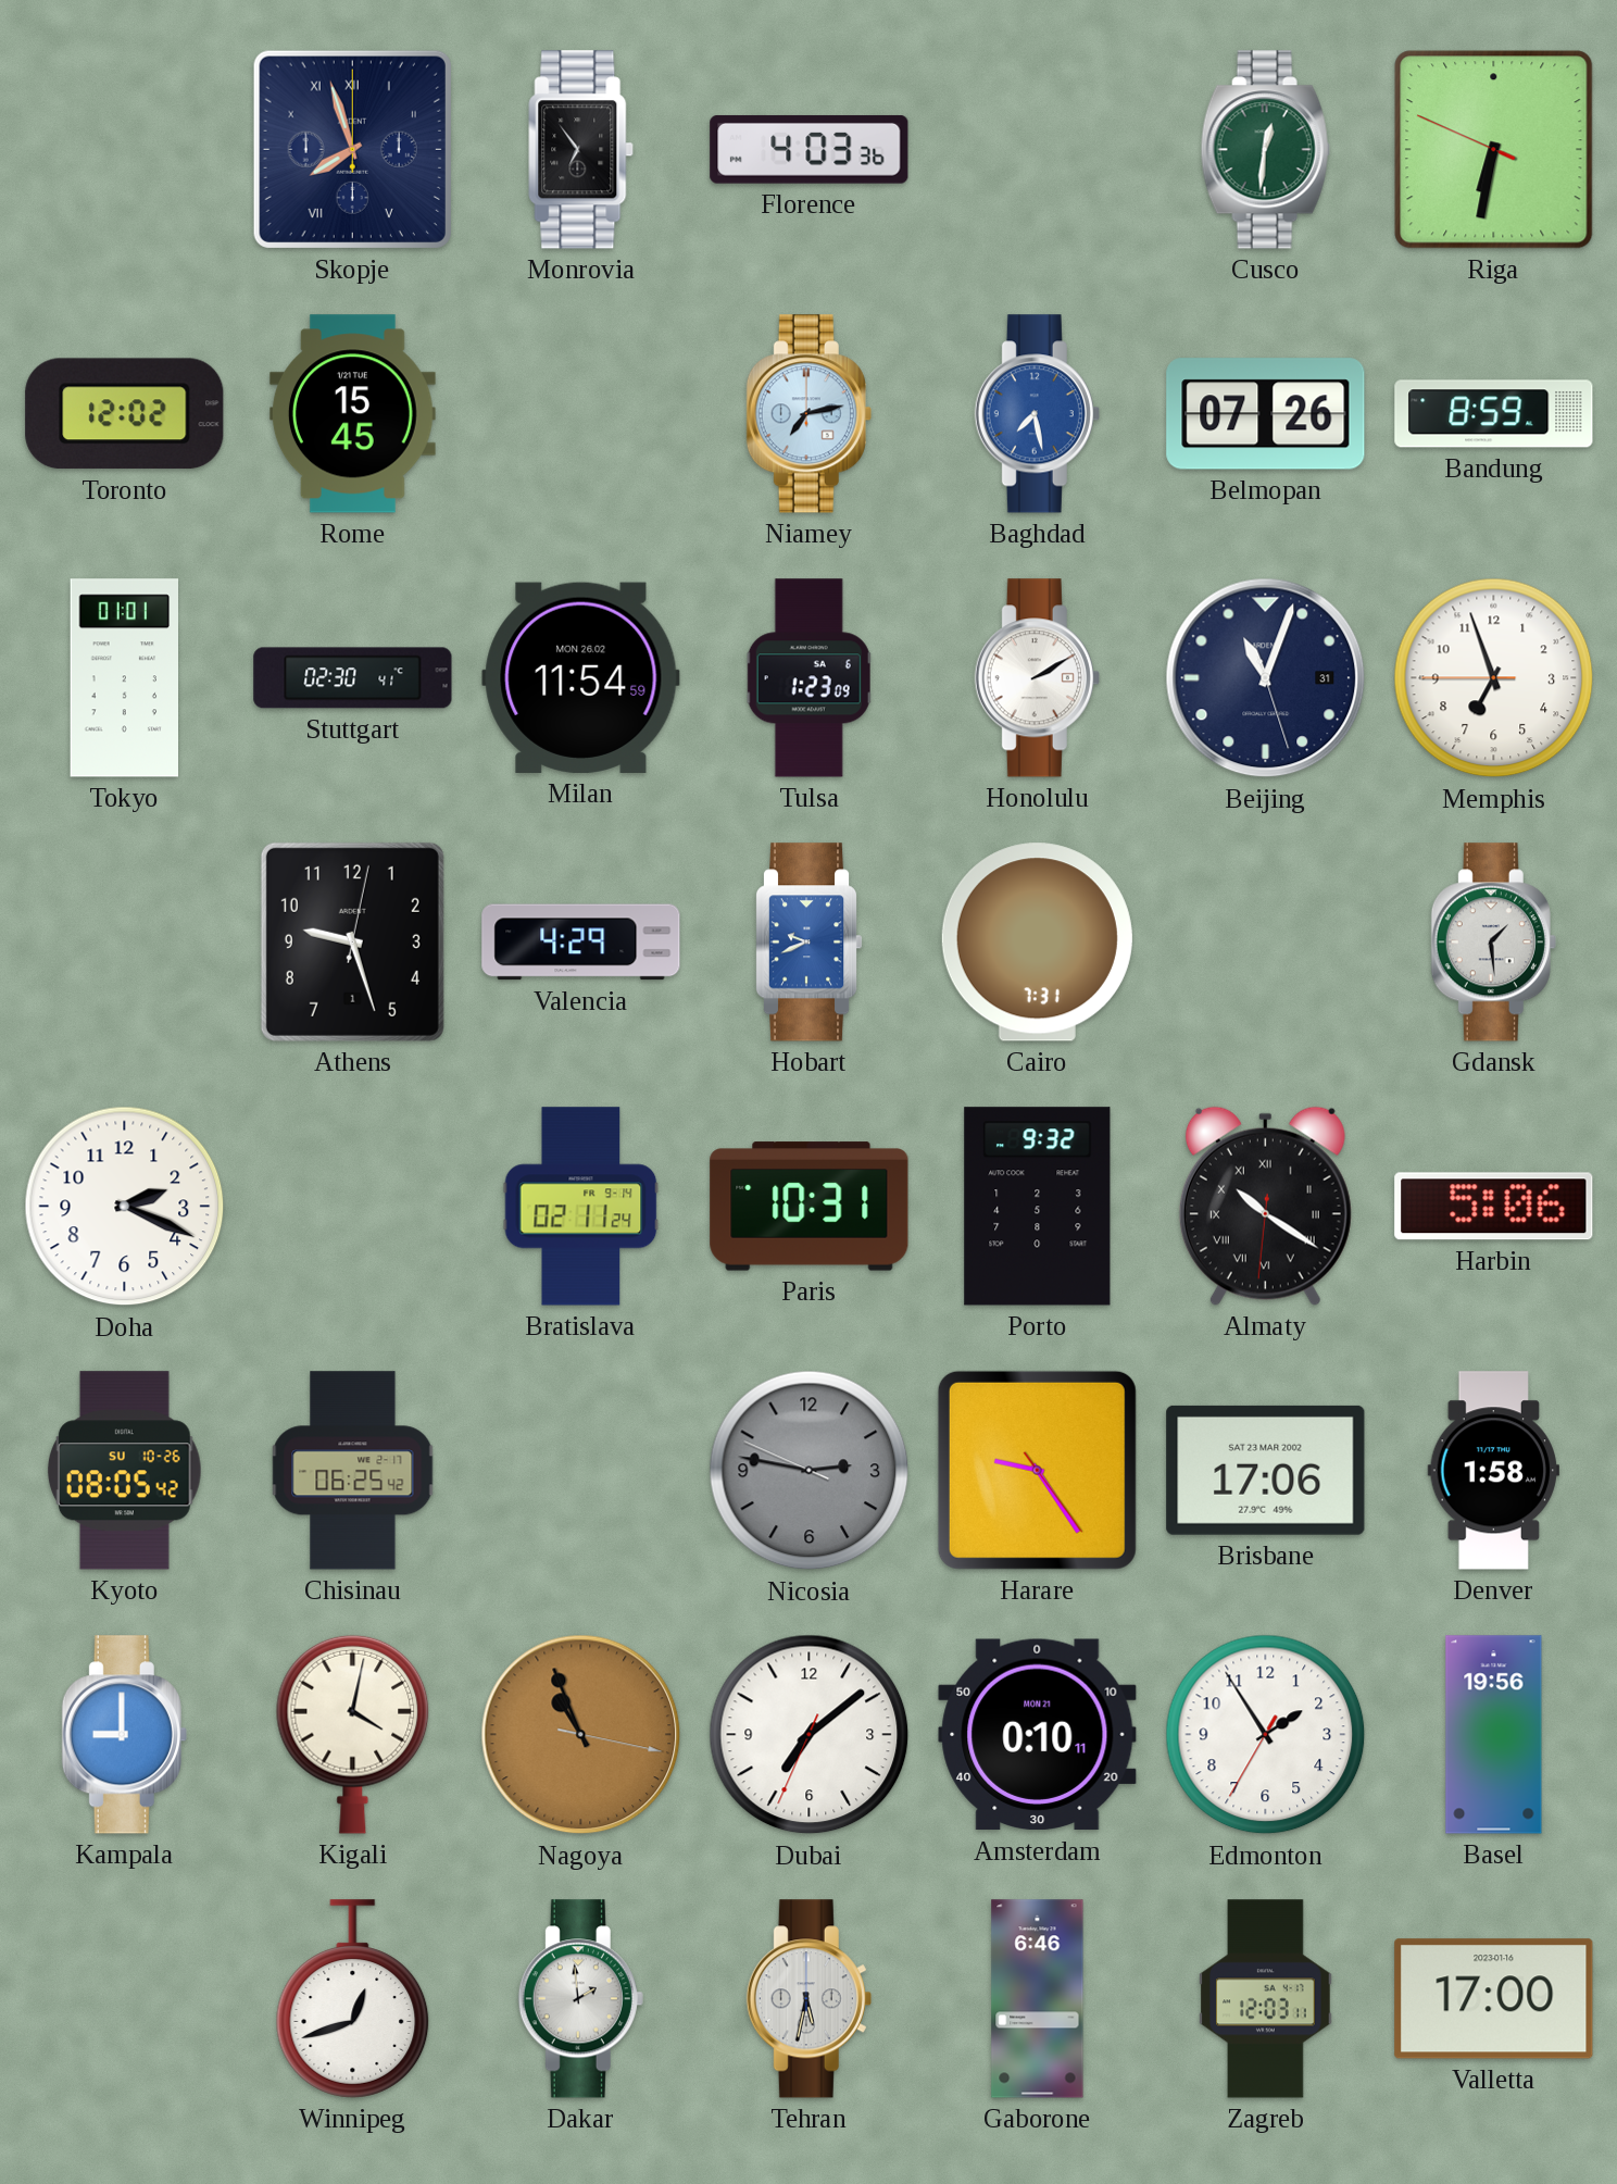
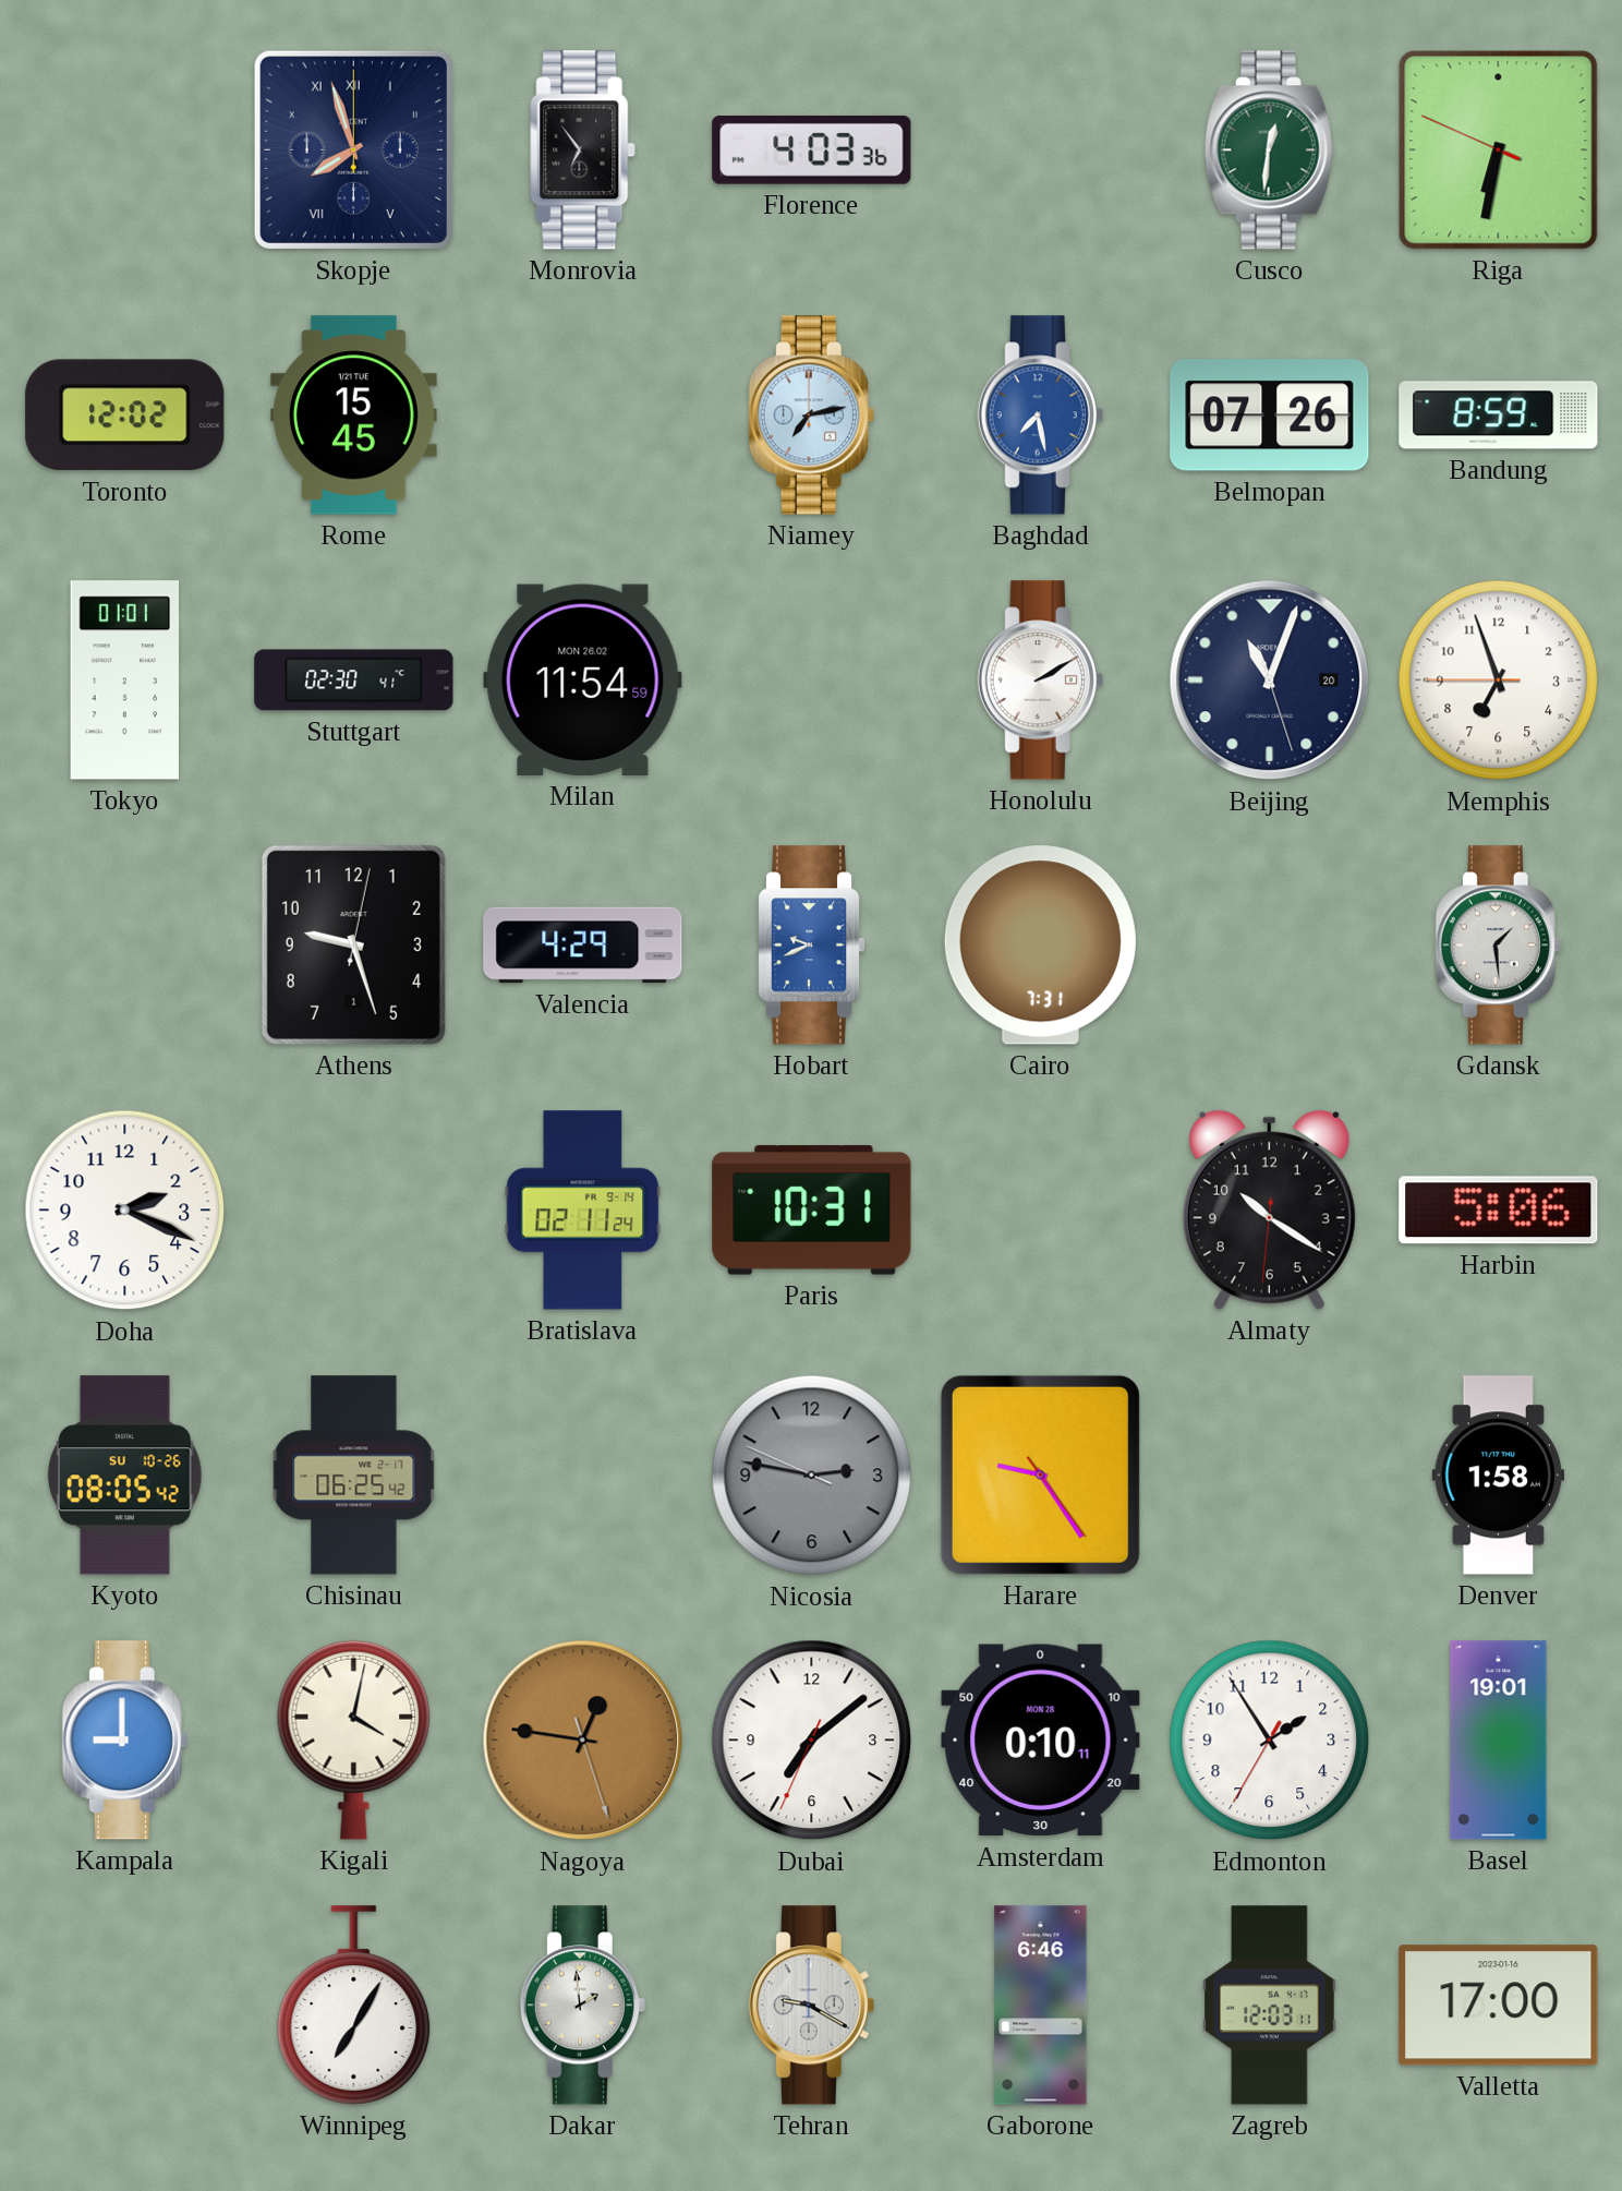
Tulsa: 1:23 -> none (810, 678)
Beijing date: 31 -> 20 (1270, 681)
Porto: 9:32 -> none (1038, 1207)
Almaty numerals: Roman -> Arabic (1269, 1209)
Brisbane: 17:06 -> none (1266, 1470)
Nagoya: 10:56 -> 12:46 (583, 1741)
Amsterdam date: MON 21 -> MON 28 (1041, 1741)
Basel: 19:56 -> 19:01 (1499, 1741)
Winnipeg: 12:42 -> 7:05 (354, 2006)
Tehran: 5:32 -> 9:20 (811, 2006)
